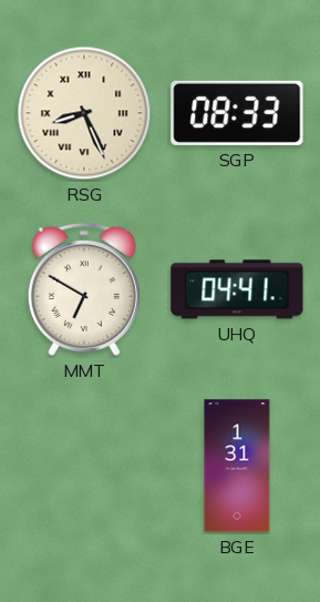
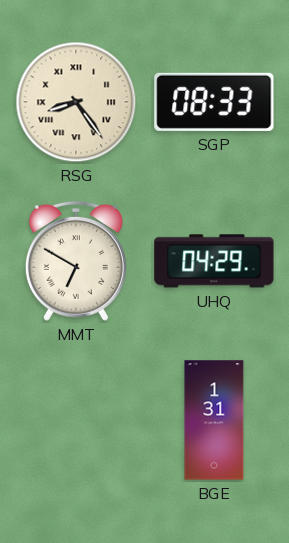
RSG: 8:26 -> 8:24 (76, 102)
UHQ: 04:41 -> 04:29 (214, 261)
